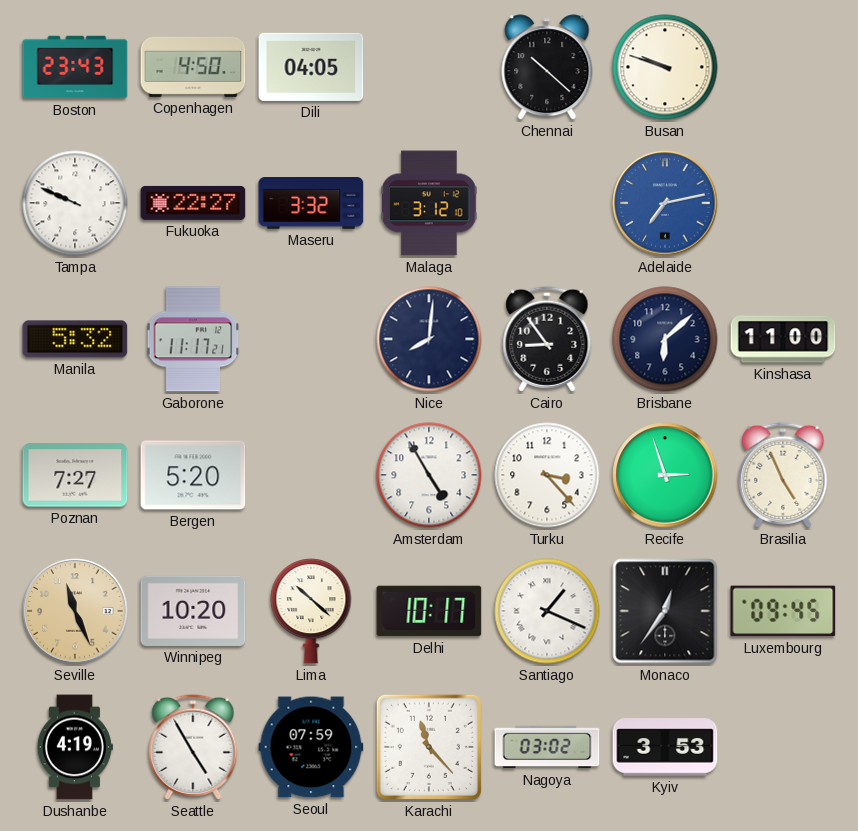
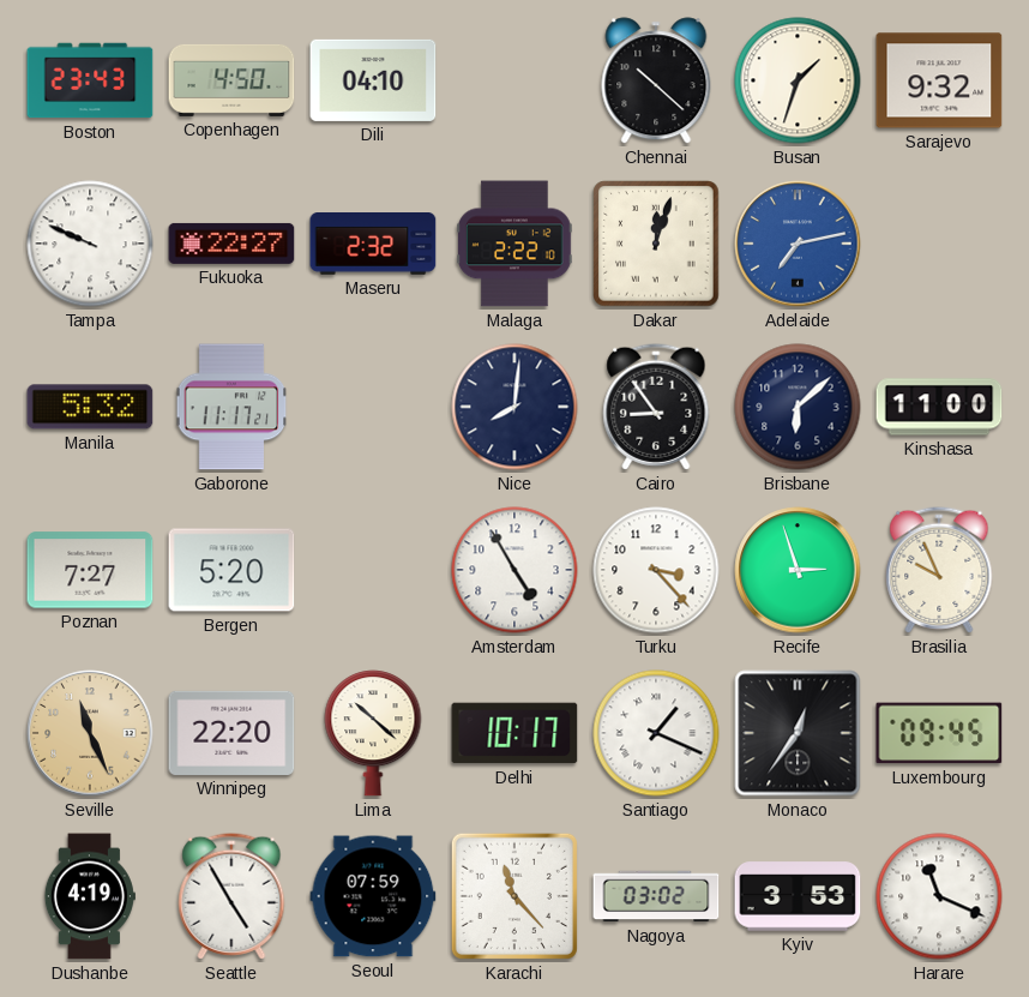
Dili: 04:05 -> 04:10 (373, 80)
Busan: 9:48 -> 1:33 (798, 80)
Sarajevo: none -> 9:32 (939, 80)
Maseru: 3:32 -> 2:32 (373, 245)
Malaga: 3:12 -> 2:22 (514, 244)
Dakar: none -> 12:03 (656, 244)
Brasilia: 4:56 -> 9:56 (939, 570)
Winnipeg: 10:20 -> 22:20 (231, 733)
Harare: none -> 11:19 (939, 896)
